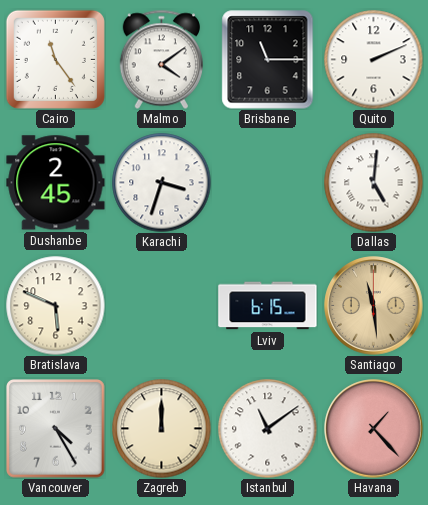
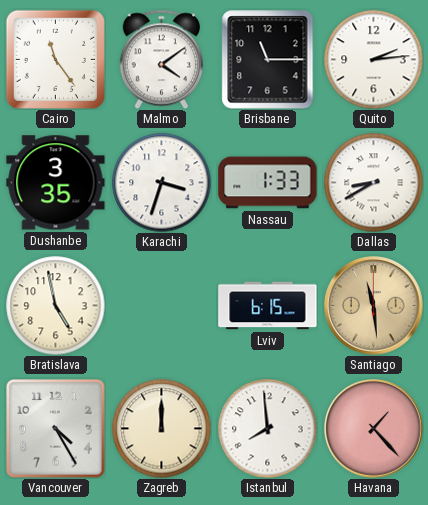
Quito: 2:11 -> 2:14 (374, 60)
Dushanbe: 2:45 -> 3:35 (56, 183)
Nassau: none -> 1:33 (268, 183)
Dallas: 5:01 -> 8:40 (374, 183)
Bratislava: 5:49 -> 4:58 (56, 306)
Istanbul: 11:09 -> 7:59 (268, 429)
